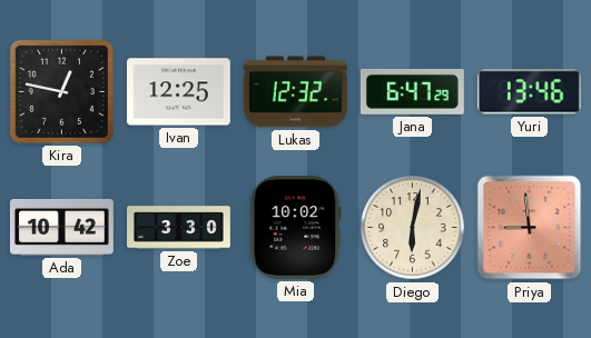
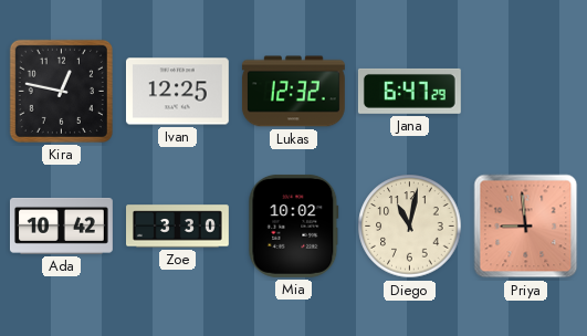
Yuri: 13:46 -> none (529, 92)
Diego: 6:02 -> 11:02 (410, 227)
